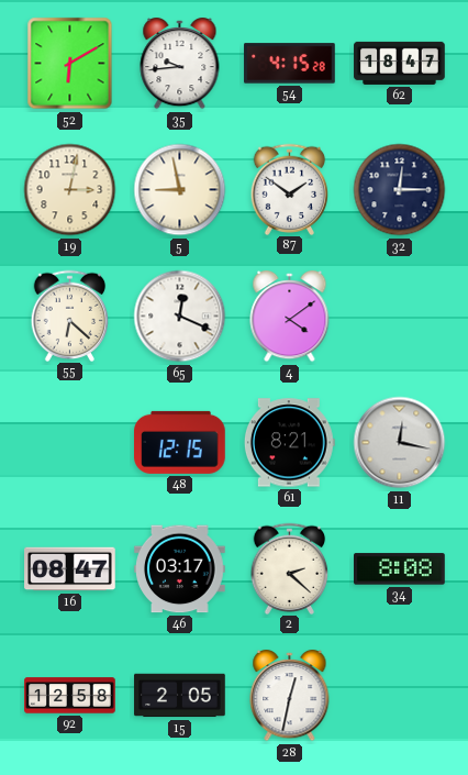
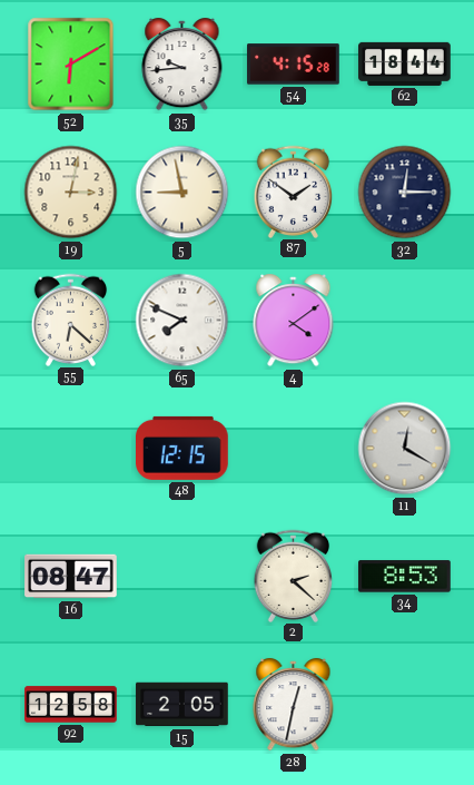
62: 18:47 -> 18:44 (405, 63)
65: 12:19 -> 7:49 (182, 321)
61: 8:21 -> none (289, 443)
11: 12:17 -> 12:20 (405, 449)
46: 03:17 -> none (180, 569)
34: 8:08 -> 8:53 (405, 577)
